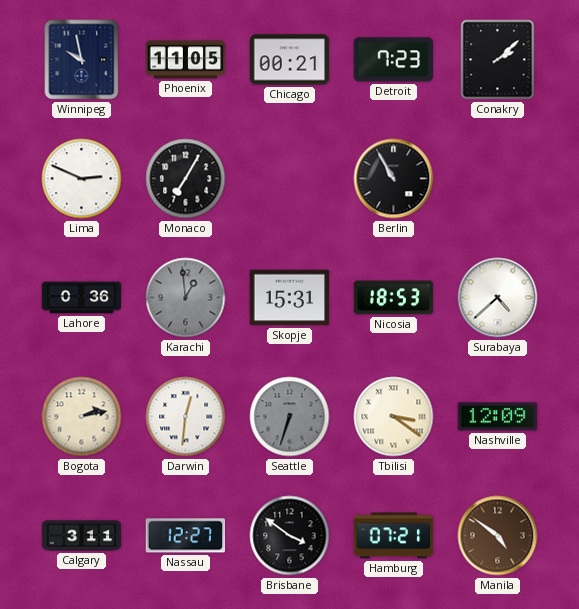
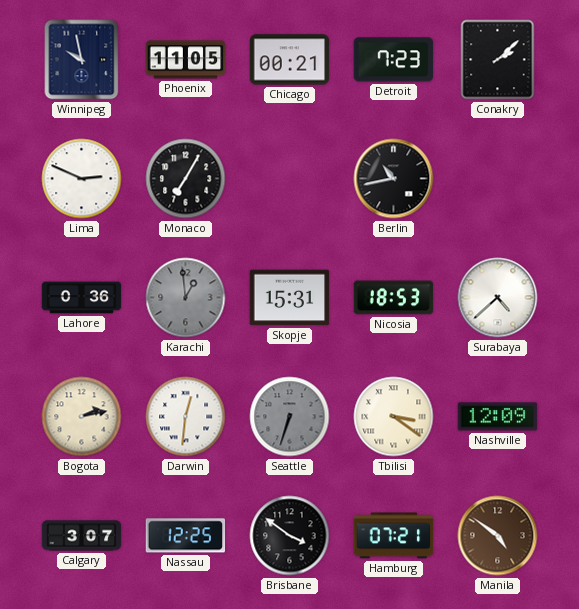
Berlin: 10:55 -> 10:43 (394, 179)
Calgary: 3:11 -> 3:07 (82, 536)
Nassau: 12:27 -> 12:25 (186, 536)
